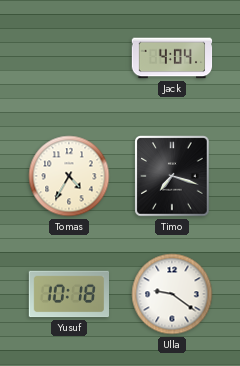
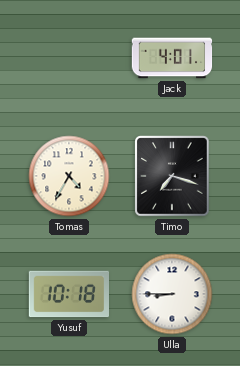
Jack: 4:04 -> 4:01 (172, 58)
Ulla: 9:21 -> 8:45 (172, 294)
